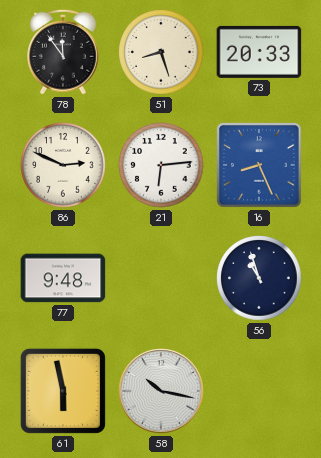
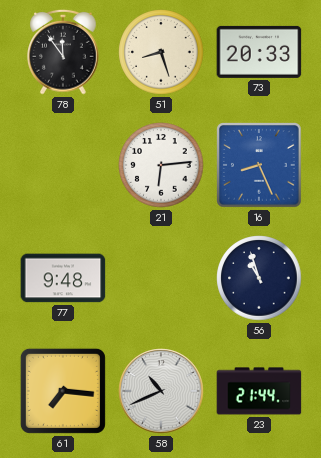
86: 2:49 -> none (63, 165)
61: 5:58 -> 7:16 (63, 391)
58: 10:17 -> 10:41 (161, 391)
23: none -> 21:44 (259, 391)
